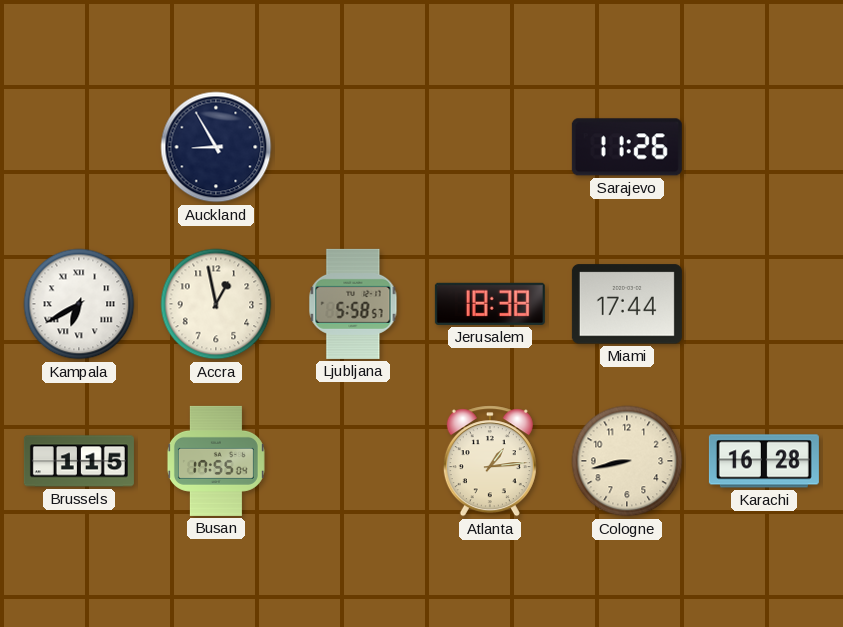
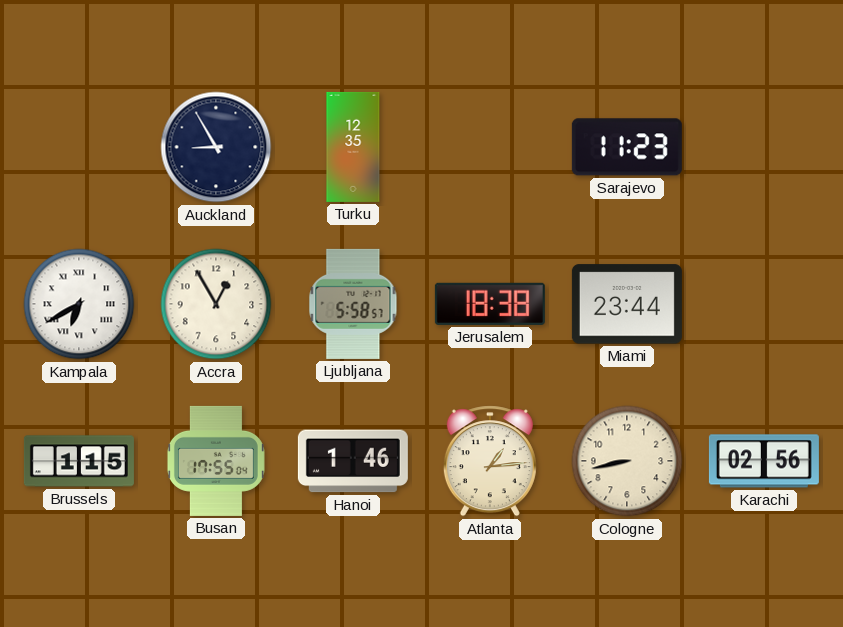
Turku: none -> 12:35 (353, 147)
Sarajevo: 11:26 -> 11:23 (627, 147)
Accra: 12:58 -> 12:55 (216, 304)
Miami: 17:44 -> 23:44 (627, 304)
Hanoi: none -> 1:46 (353, 461)
Karachi: 16:28 -> 02:56 (764, 461)
